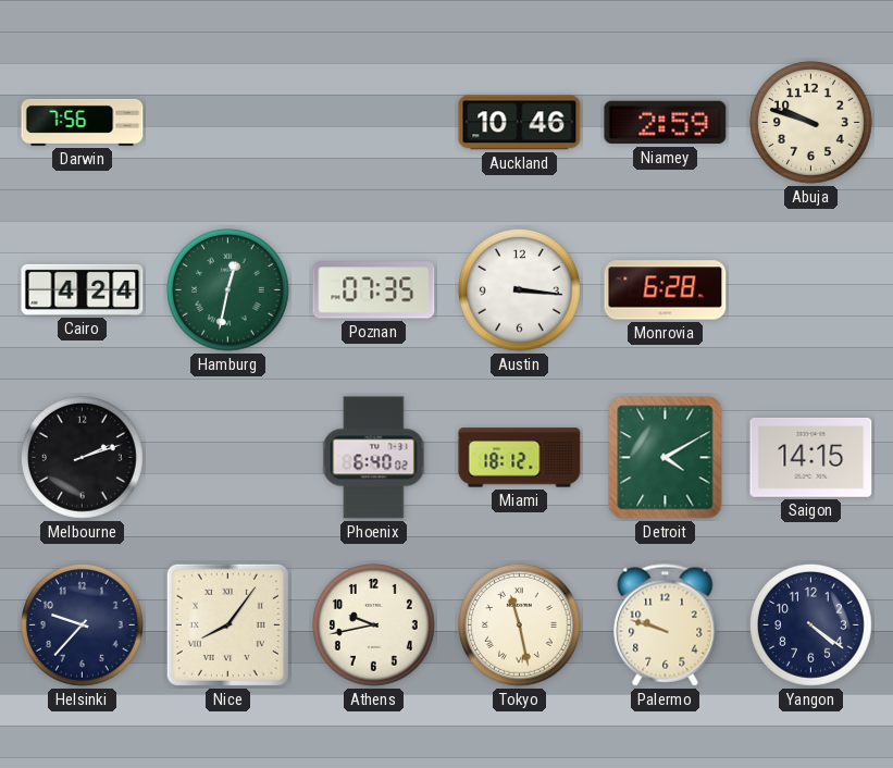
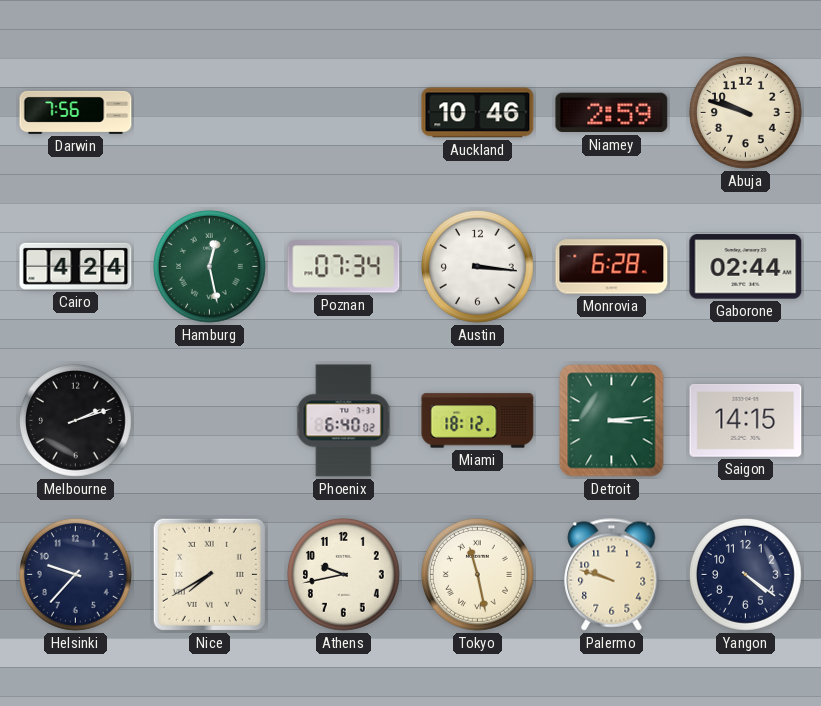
Hamburg: 12:32 -> 12:28 (209, 266)
Poznan: 07:35 -> 07:34 (344, 267)
Gaborone: none -> 02:44 (746, 267)
Detroit: 4:10 -> 3:14 (612, 421)
Nice: 8:06 -> 7:40 (209, 574)
